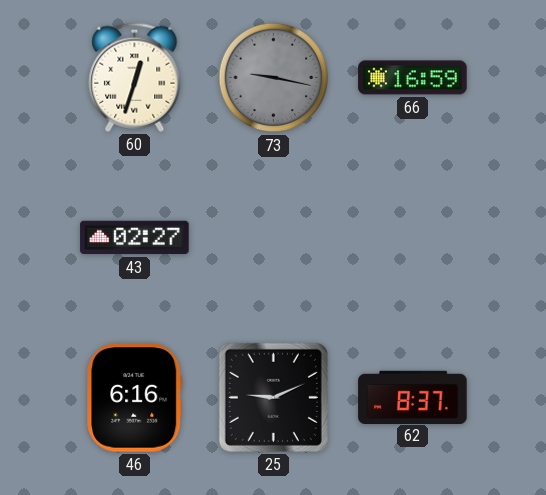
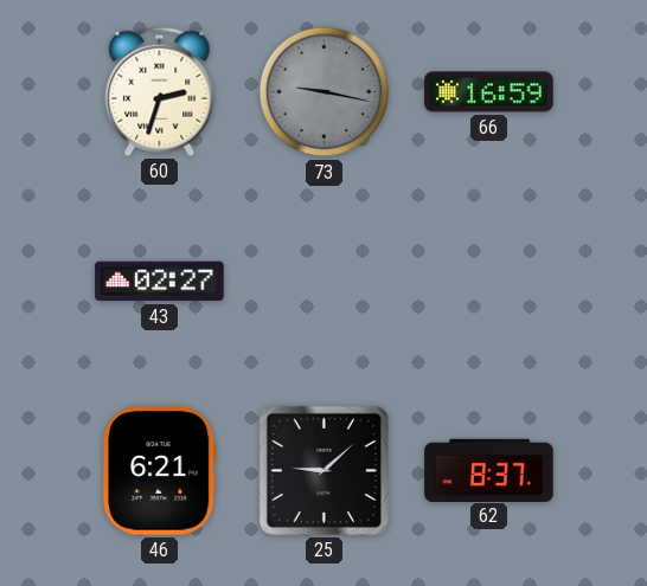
60: 12:33 -> 2:33 (160, 91)
46: 6:16 -> 6:21 (160, 471)
25: 9:11 -> 9:08 (323, 470)
